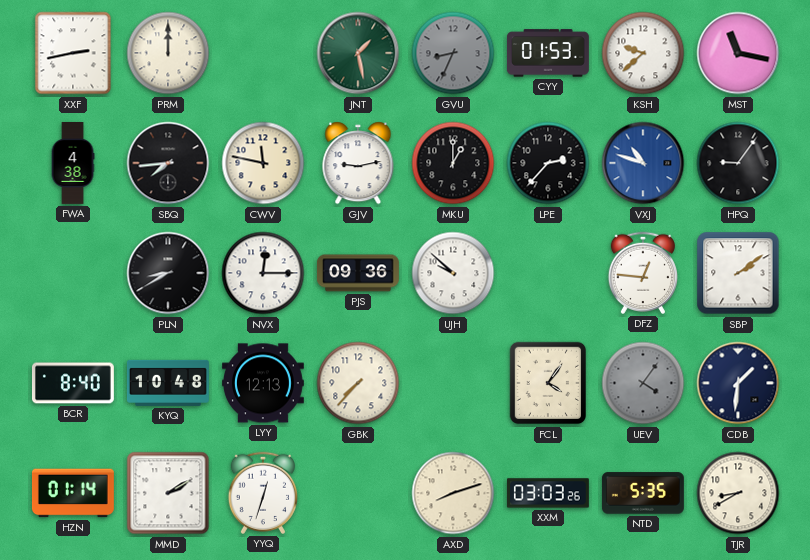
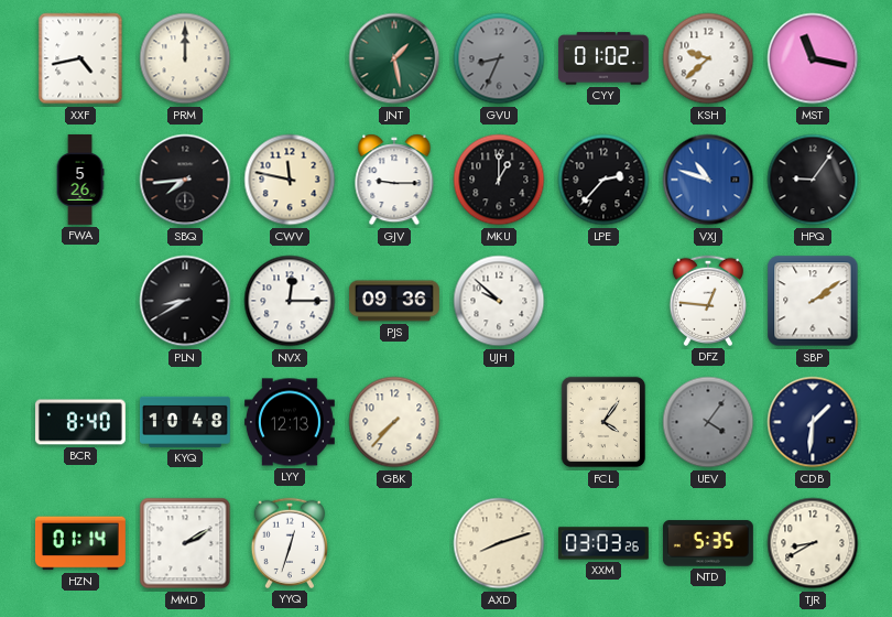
XXF: 2:43 -> 4:43 (80, 58)
CYY: 01:53 -> 01:02 (603, 58)
FWA: 4:38 -> 5:26 (80, 181)
GJV: 9:13 -> 9:15 (394, 180)
